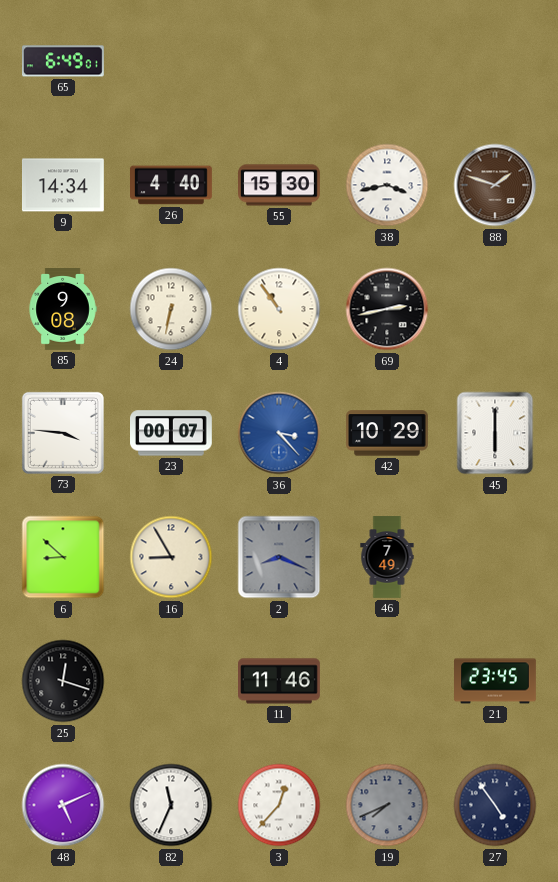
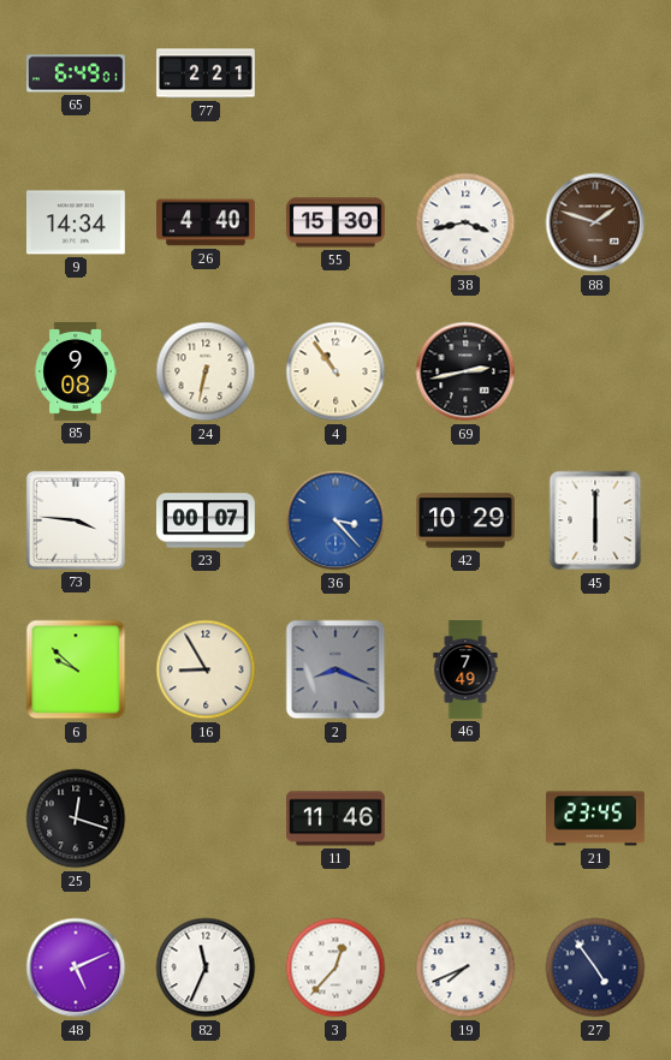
77: none -> 2:21 (206, 73)
6: 8:52 -> 9:52 (76, 669)
19 dial: grey -> white (465, 967)
